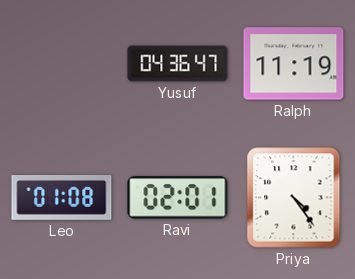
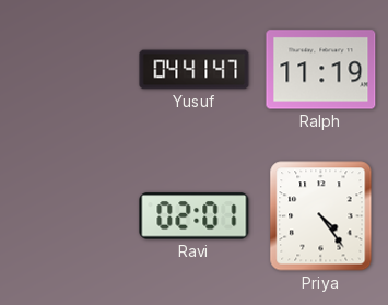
Yusuf: 04:36 -> 04:41 (195, 70)
Leo: 01:08 -> none (62, 198)
